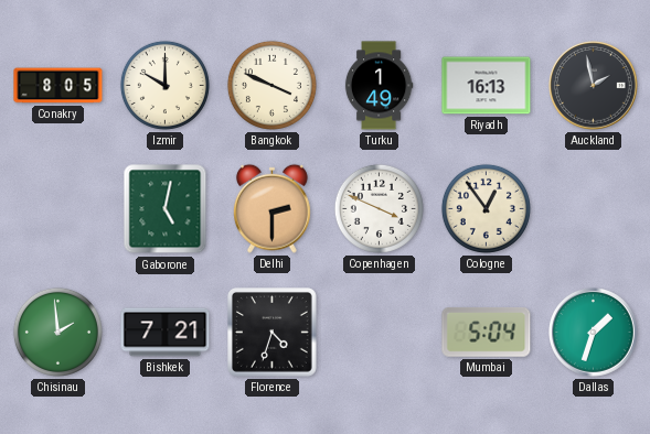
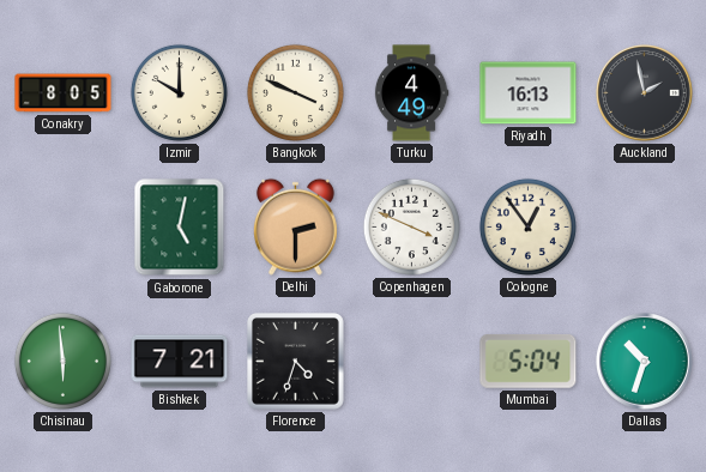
Turku: 1:49 -> 4:49 (411, 93)
Chisinau: 1:59 -> 5:59 (62, 361)
Dallas: 1:33 -> 10:33 (645, 362)
